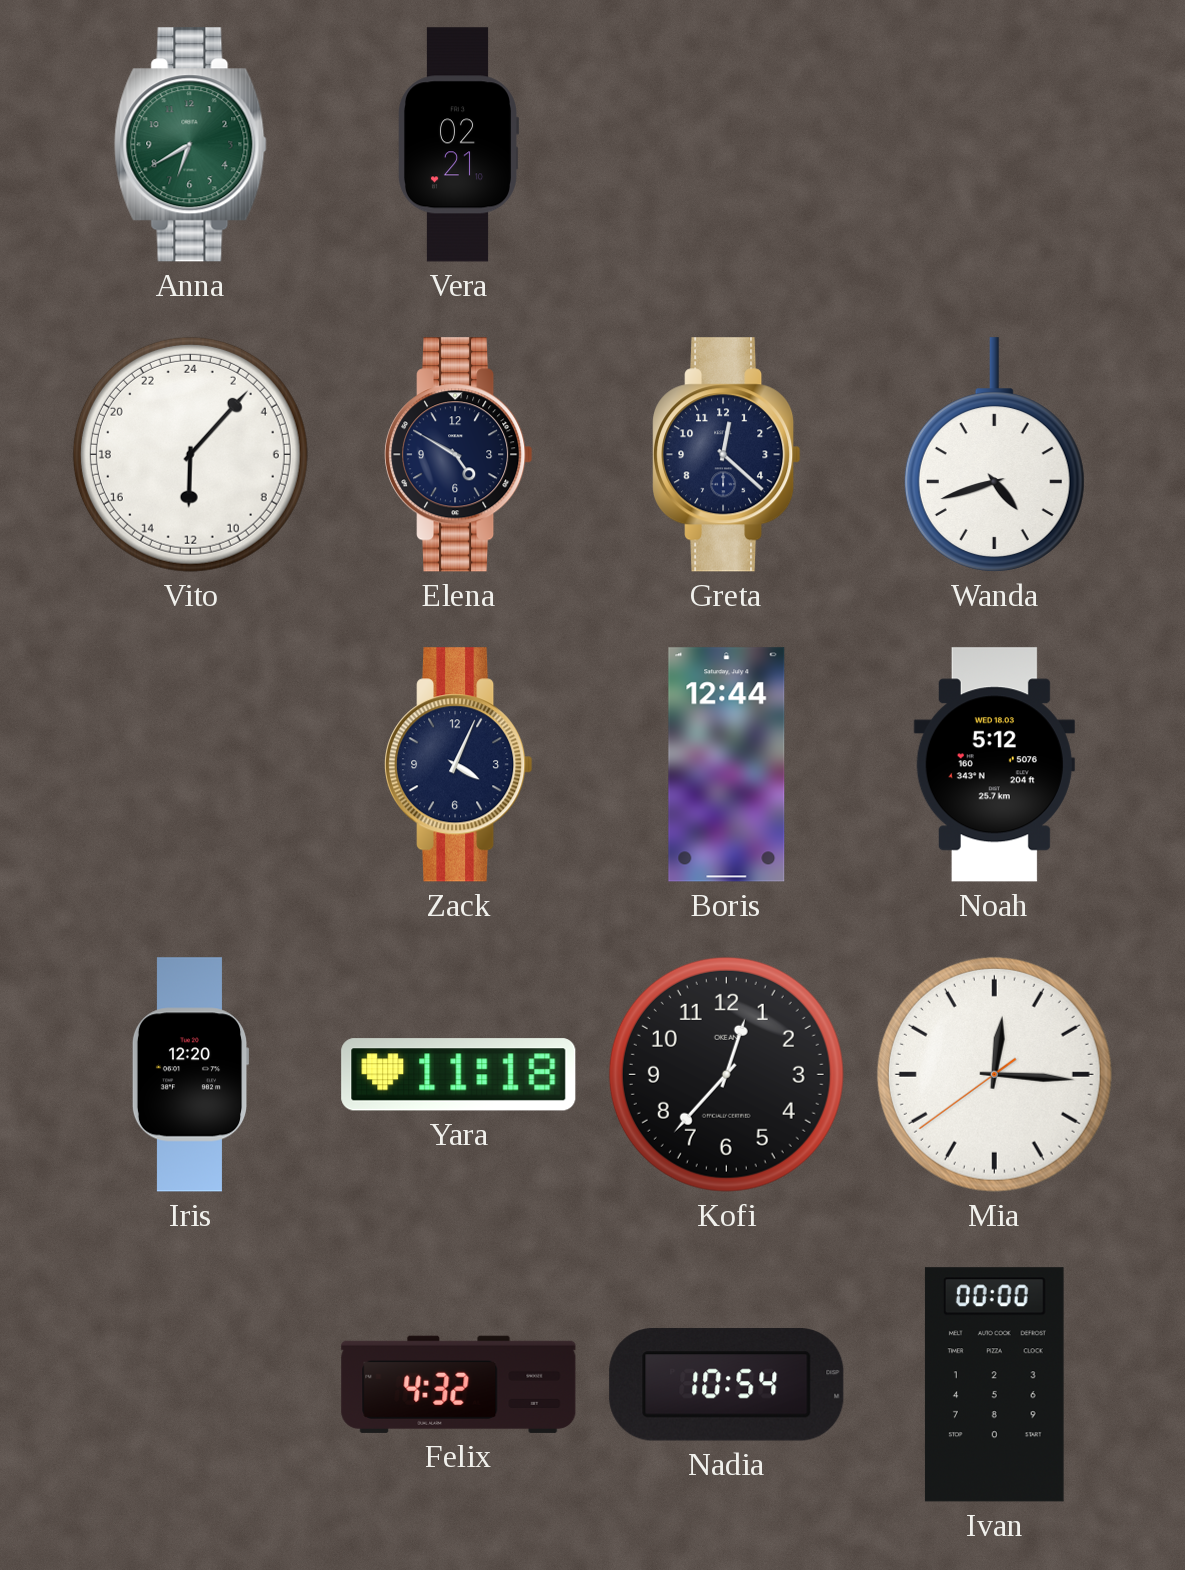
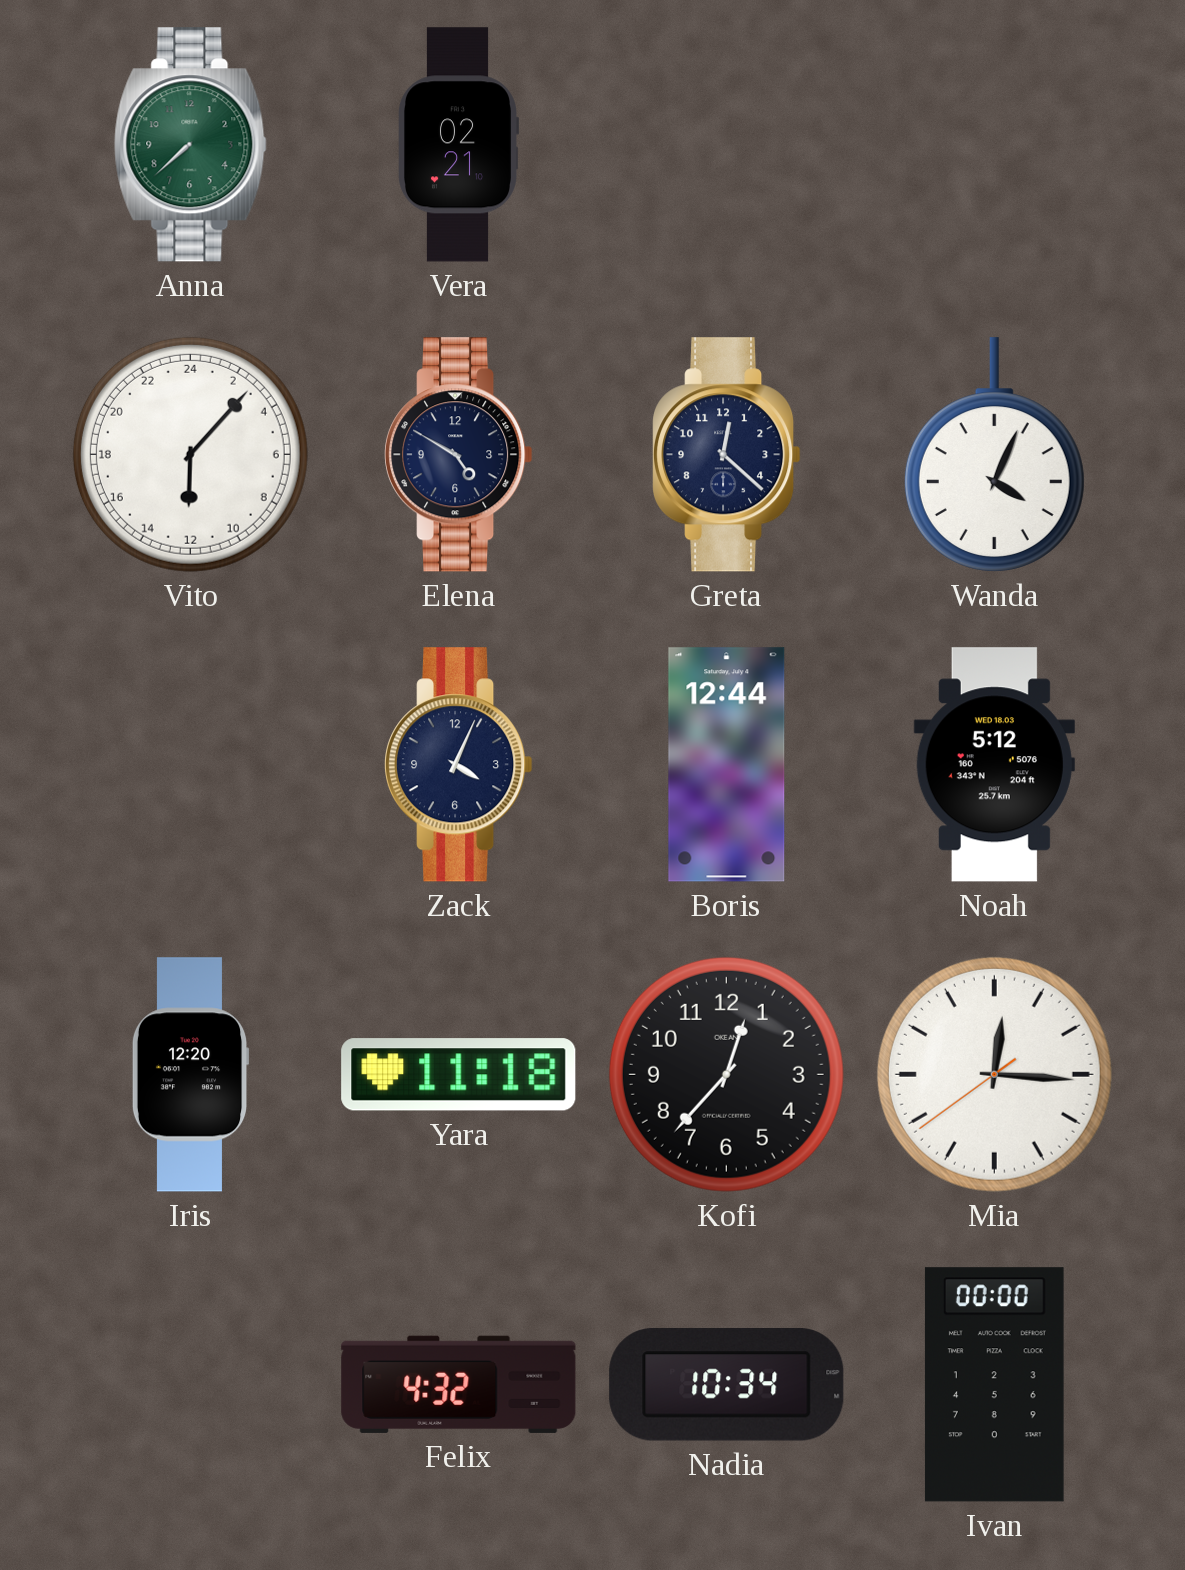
Anna: 6:40 -> 7:38 (191, 145)
Wanda: 4:42 -> 4:04 (994, 455)
Nadia: 10:54 -> 10:34 (727, 1385)
